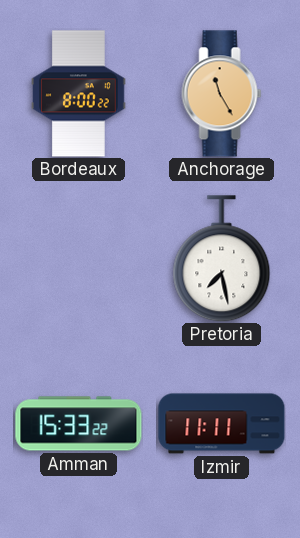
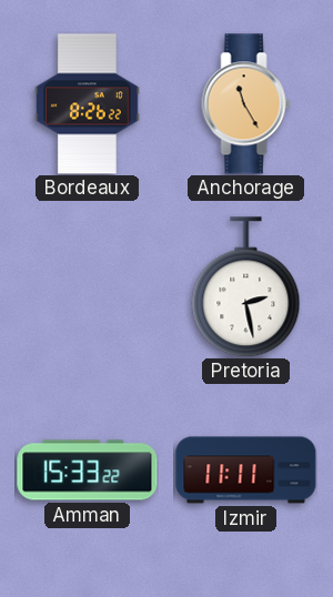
Bordeaux: 8:00 -> 8:26 (88, 104)
Pretoria: 7:28 -> 2:28 (246, 287)
